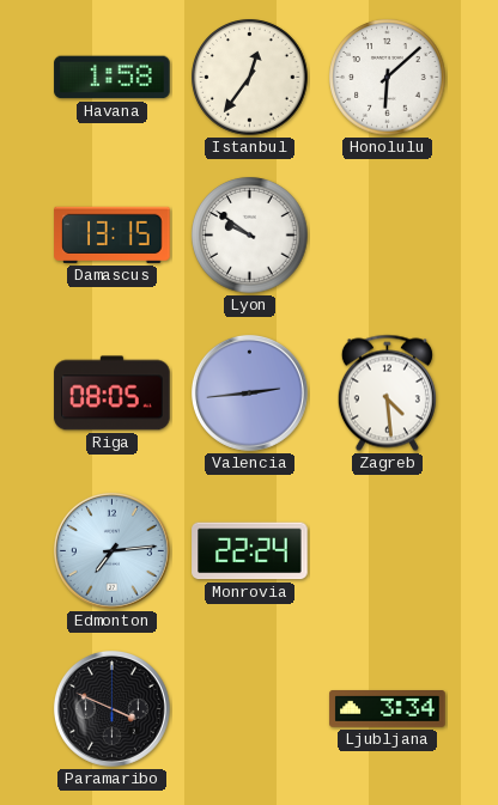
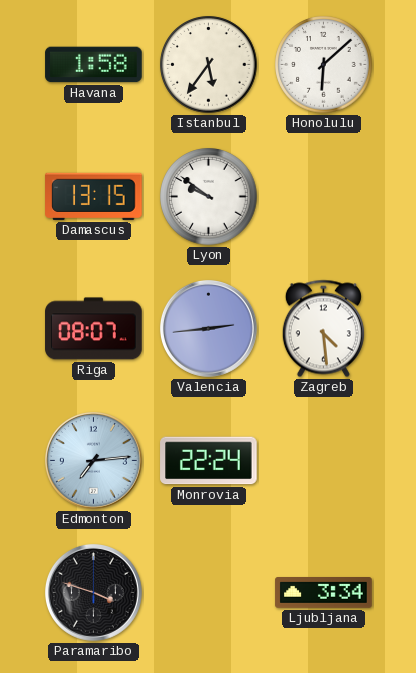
Istanbul: 12:36 -> 5:36 (209, 65)
Riga: 08:05 -> 08:07 (94, 329)
Paramaribo: 3:49 -> 3:48 (93, 592)
